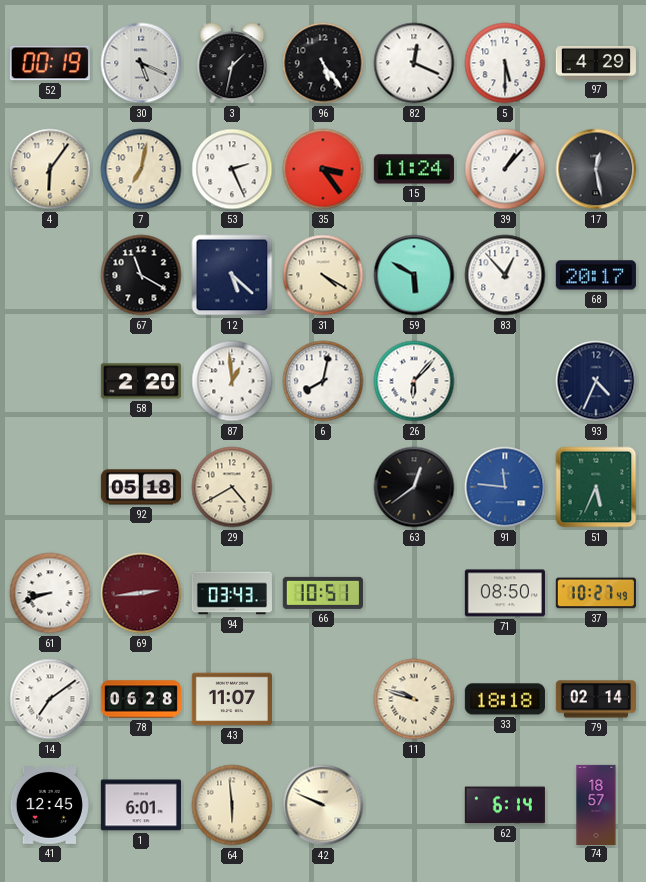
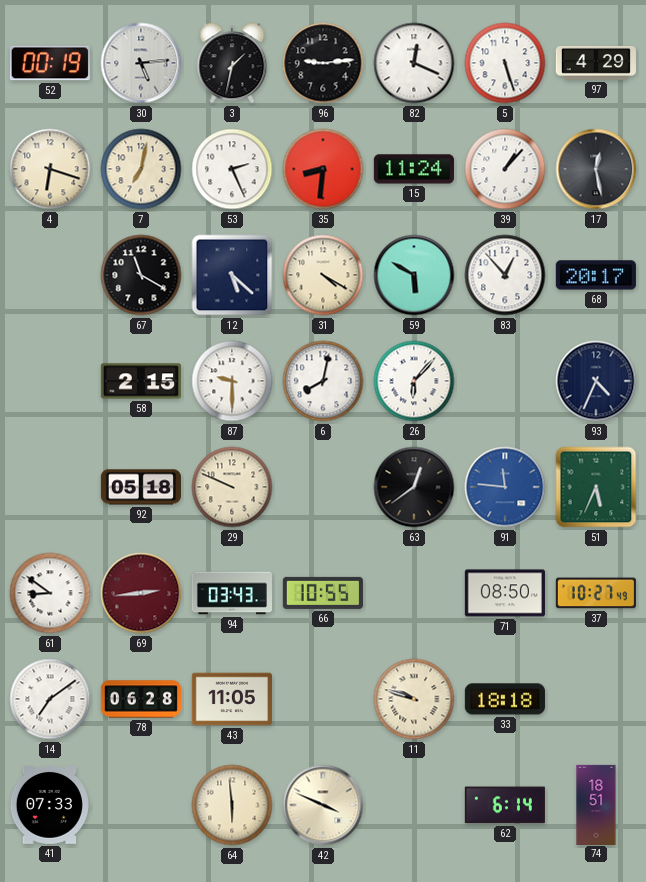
30: 5:19 -> 5:14 (141, 63)
96: 5:24 -> 9:14 (323, 63)
5: 5:30 -> 5:27 (505, 63)
4: 6:06 -> 6:18 (50, 169)
35: 3:24 -> 8:31 (323, 169)
58: 2:20 -> 2:15 (141, 381)
87: 12:59 -> 9:30 (232, 381)
29: 4:40 -> 9:49 (232, 487)
61: 8:42 -> 8:51 (50, 593)
66: 10:51 -> 10:55 (323, 593)
43: 11:07 -> 11:05 (232, 699)
79: 02:14 -> none (596, 699)
41: 12:45 -> 07:33 (50, 806)
1: 6:01 -> none (141, 805)
42: 9:49 -> 3:49 (323, 805)
74: 18:57 -> 18:51 (596, 804)
